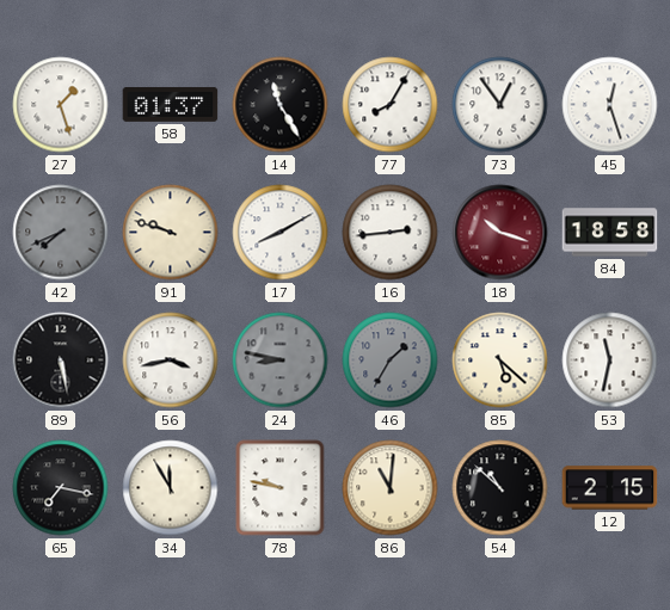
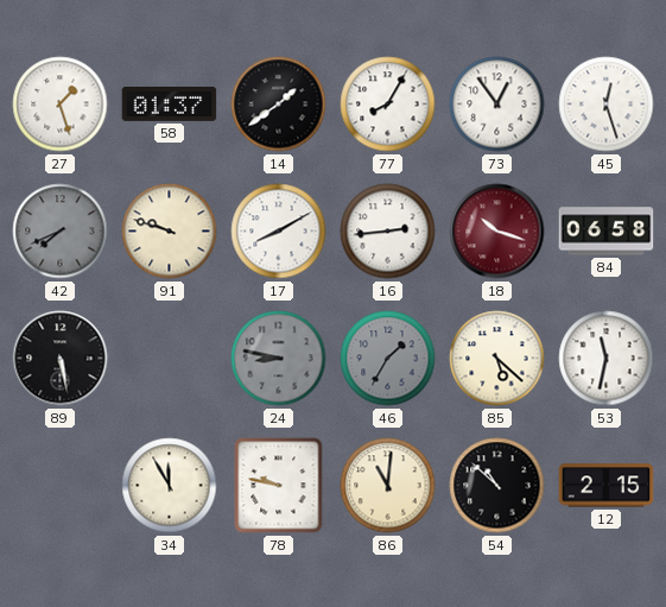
14: 11:25 -> 1:39 (279, 105)
84: 18:58 -> 06:58 (607, 232)
56: 3:43 -> none (171, 361)
65: 7:17 -> none (61, 488)
